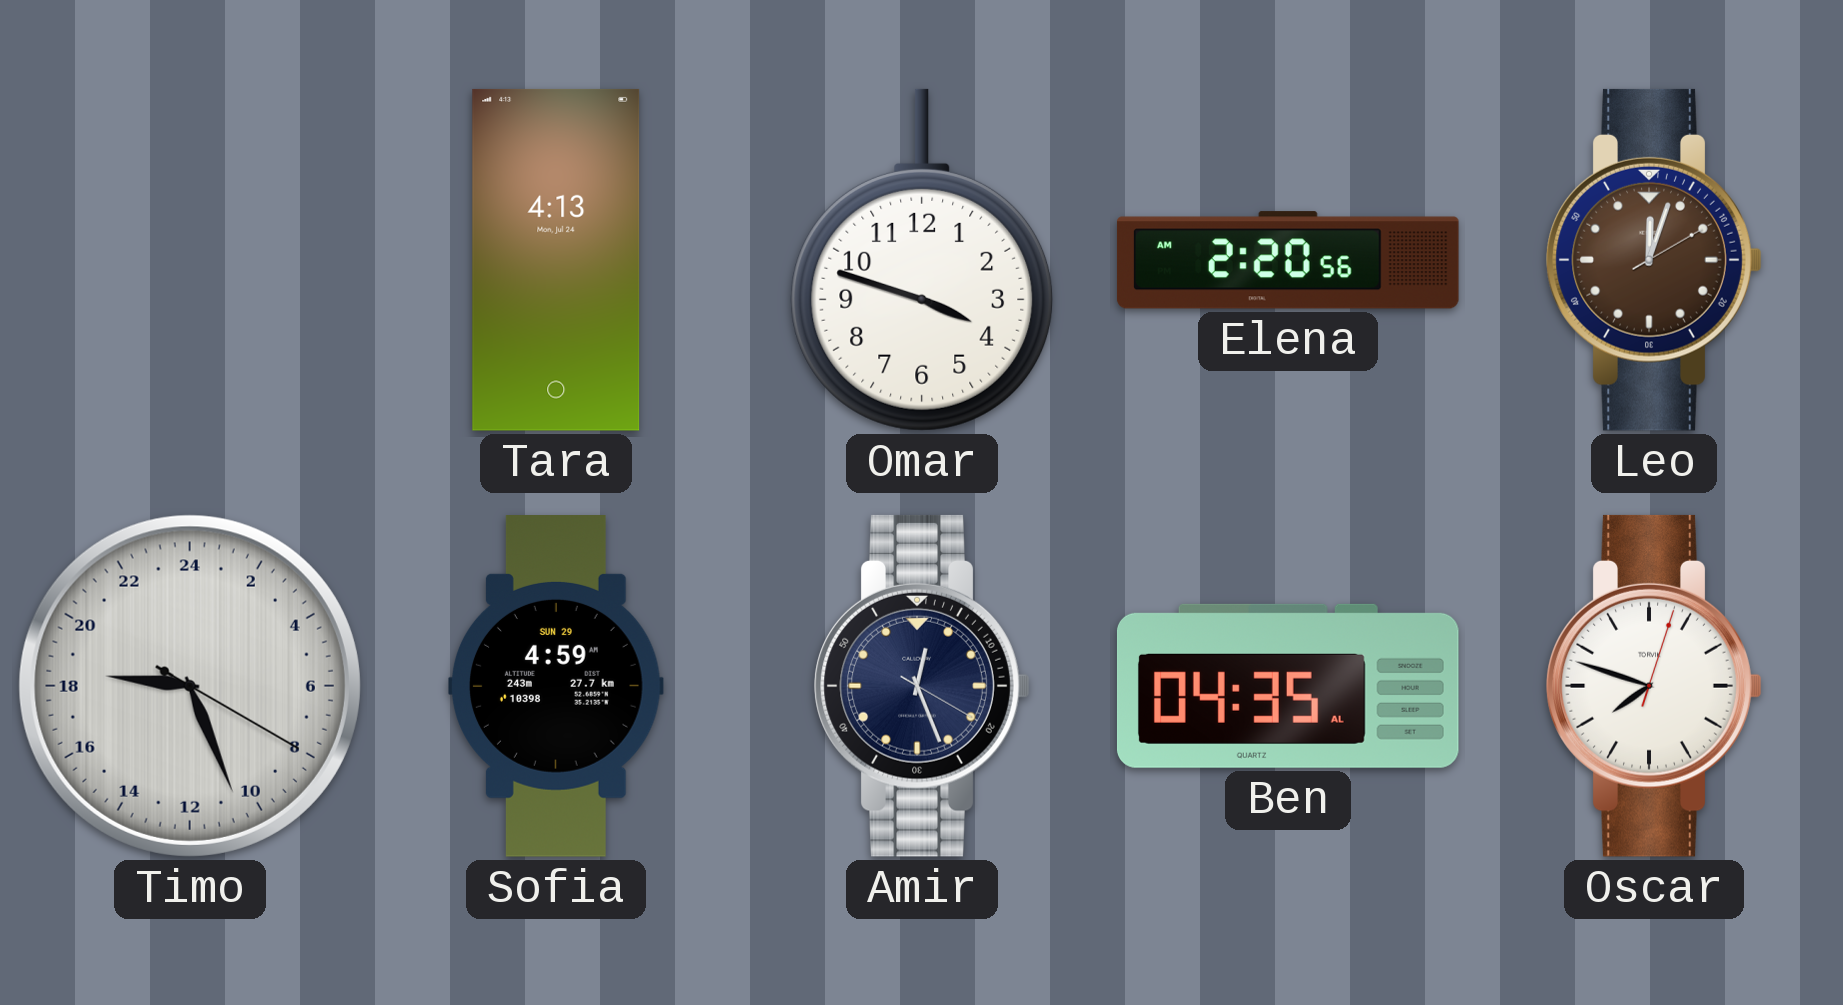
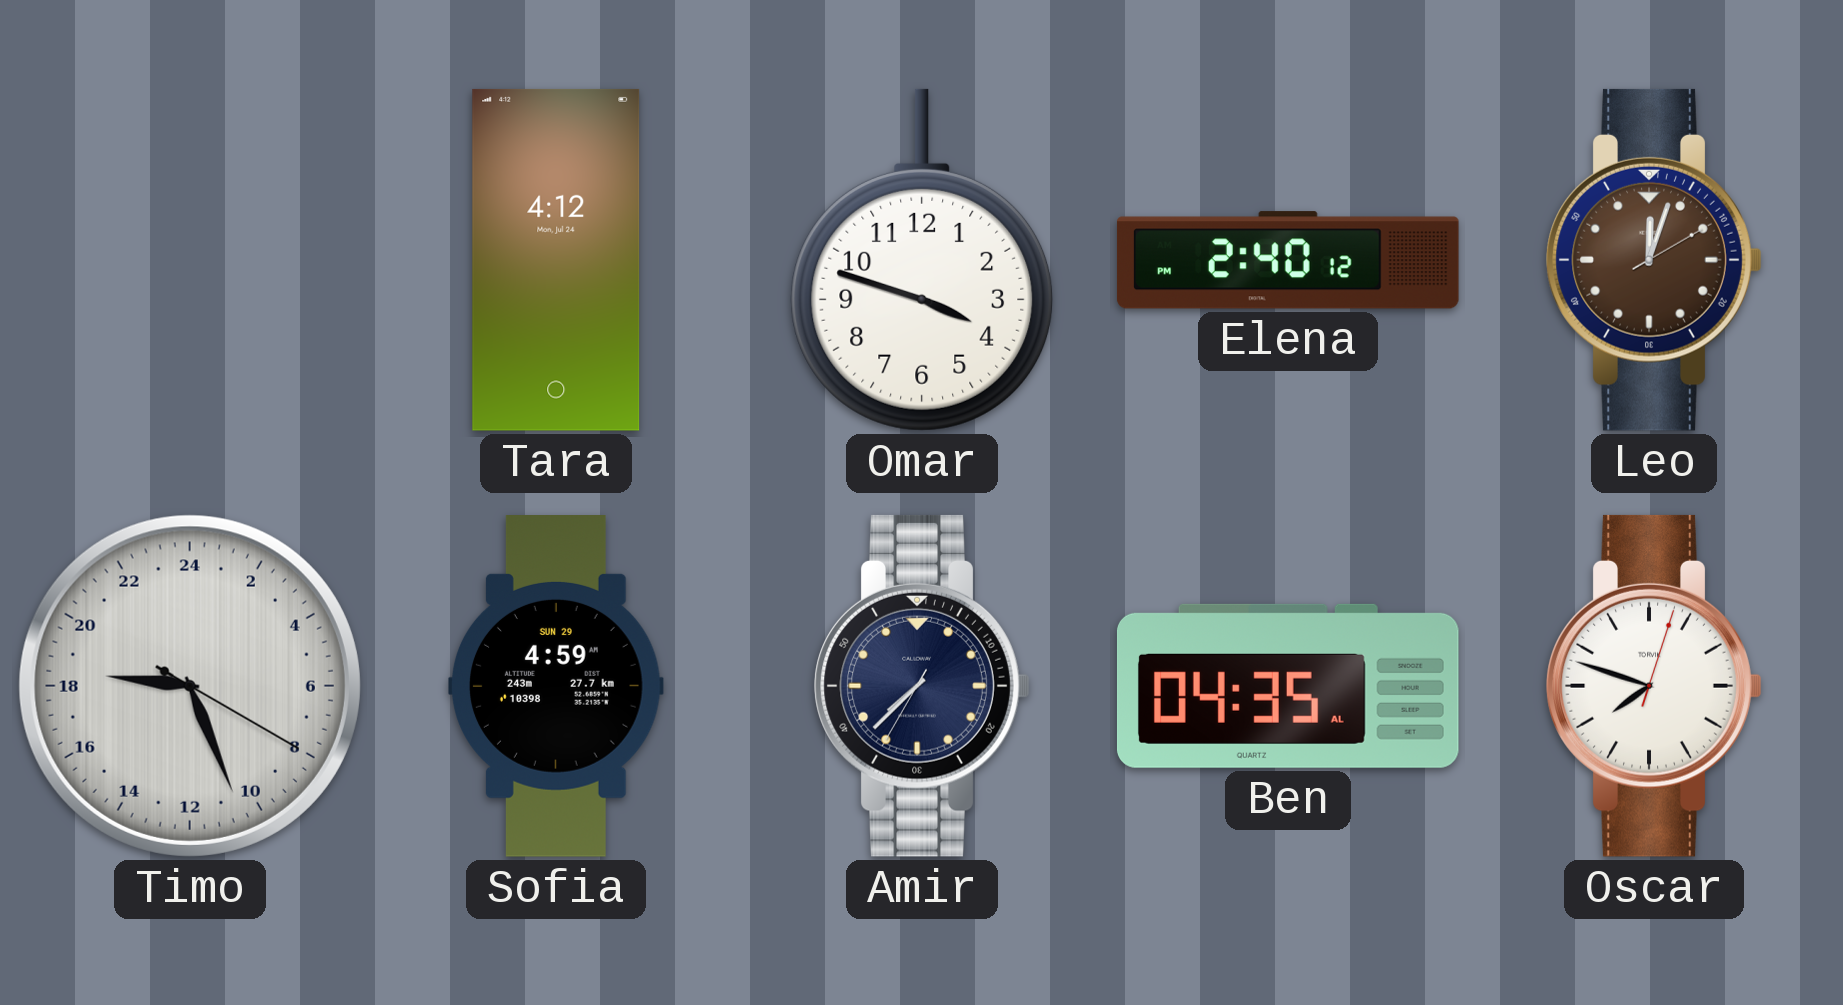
Tara: 4:13 -> 4:12 (556, 260)
Elena: 2:20 -> 2:40 (1288, 260)
Amir: 12:26 -> 7:37 (922, 686)
